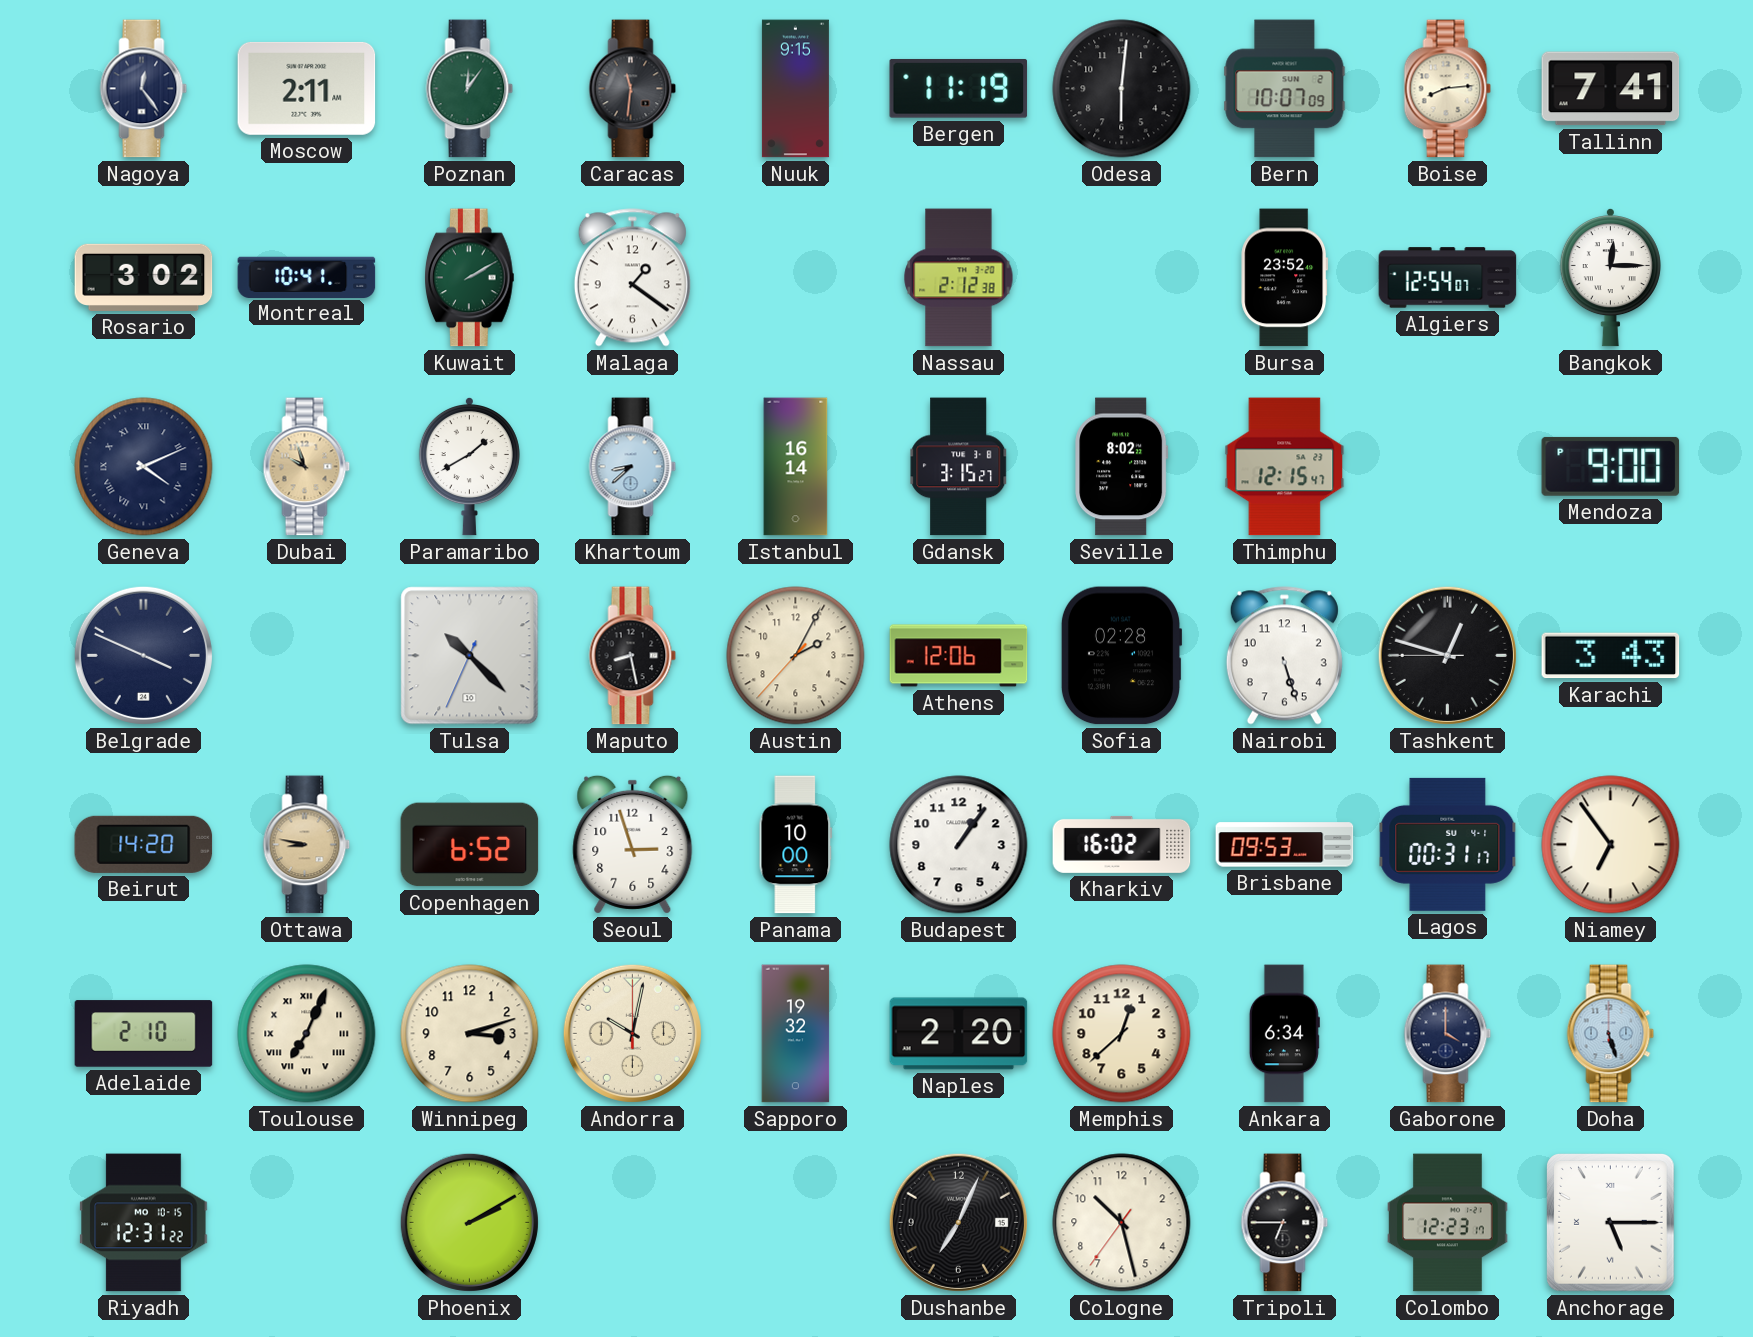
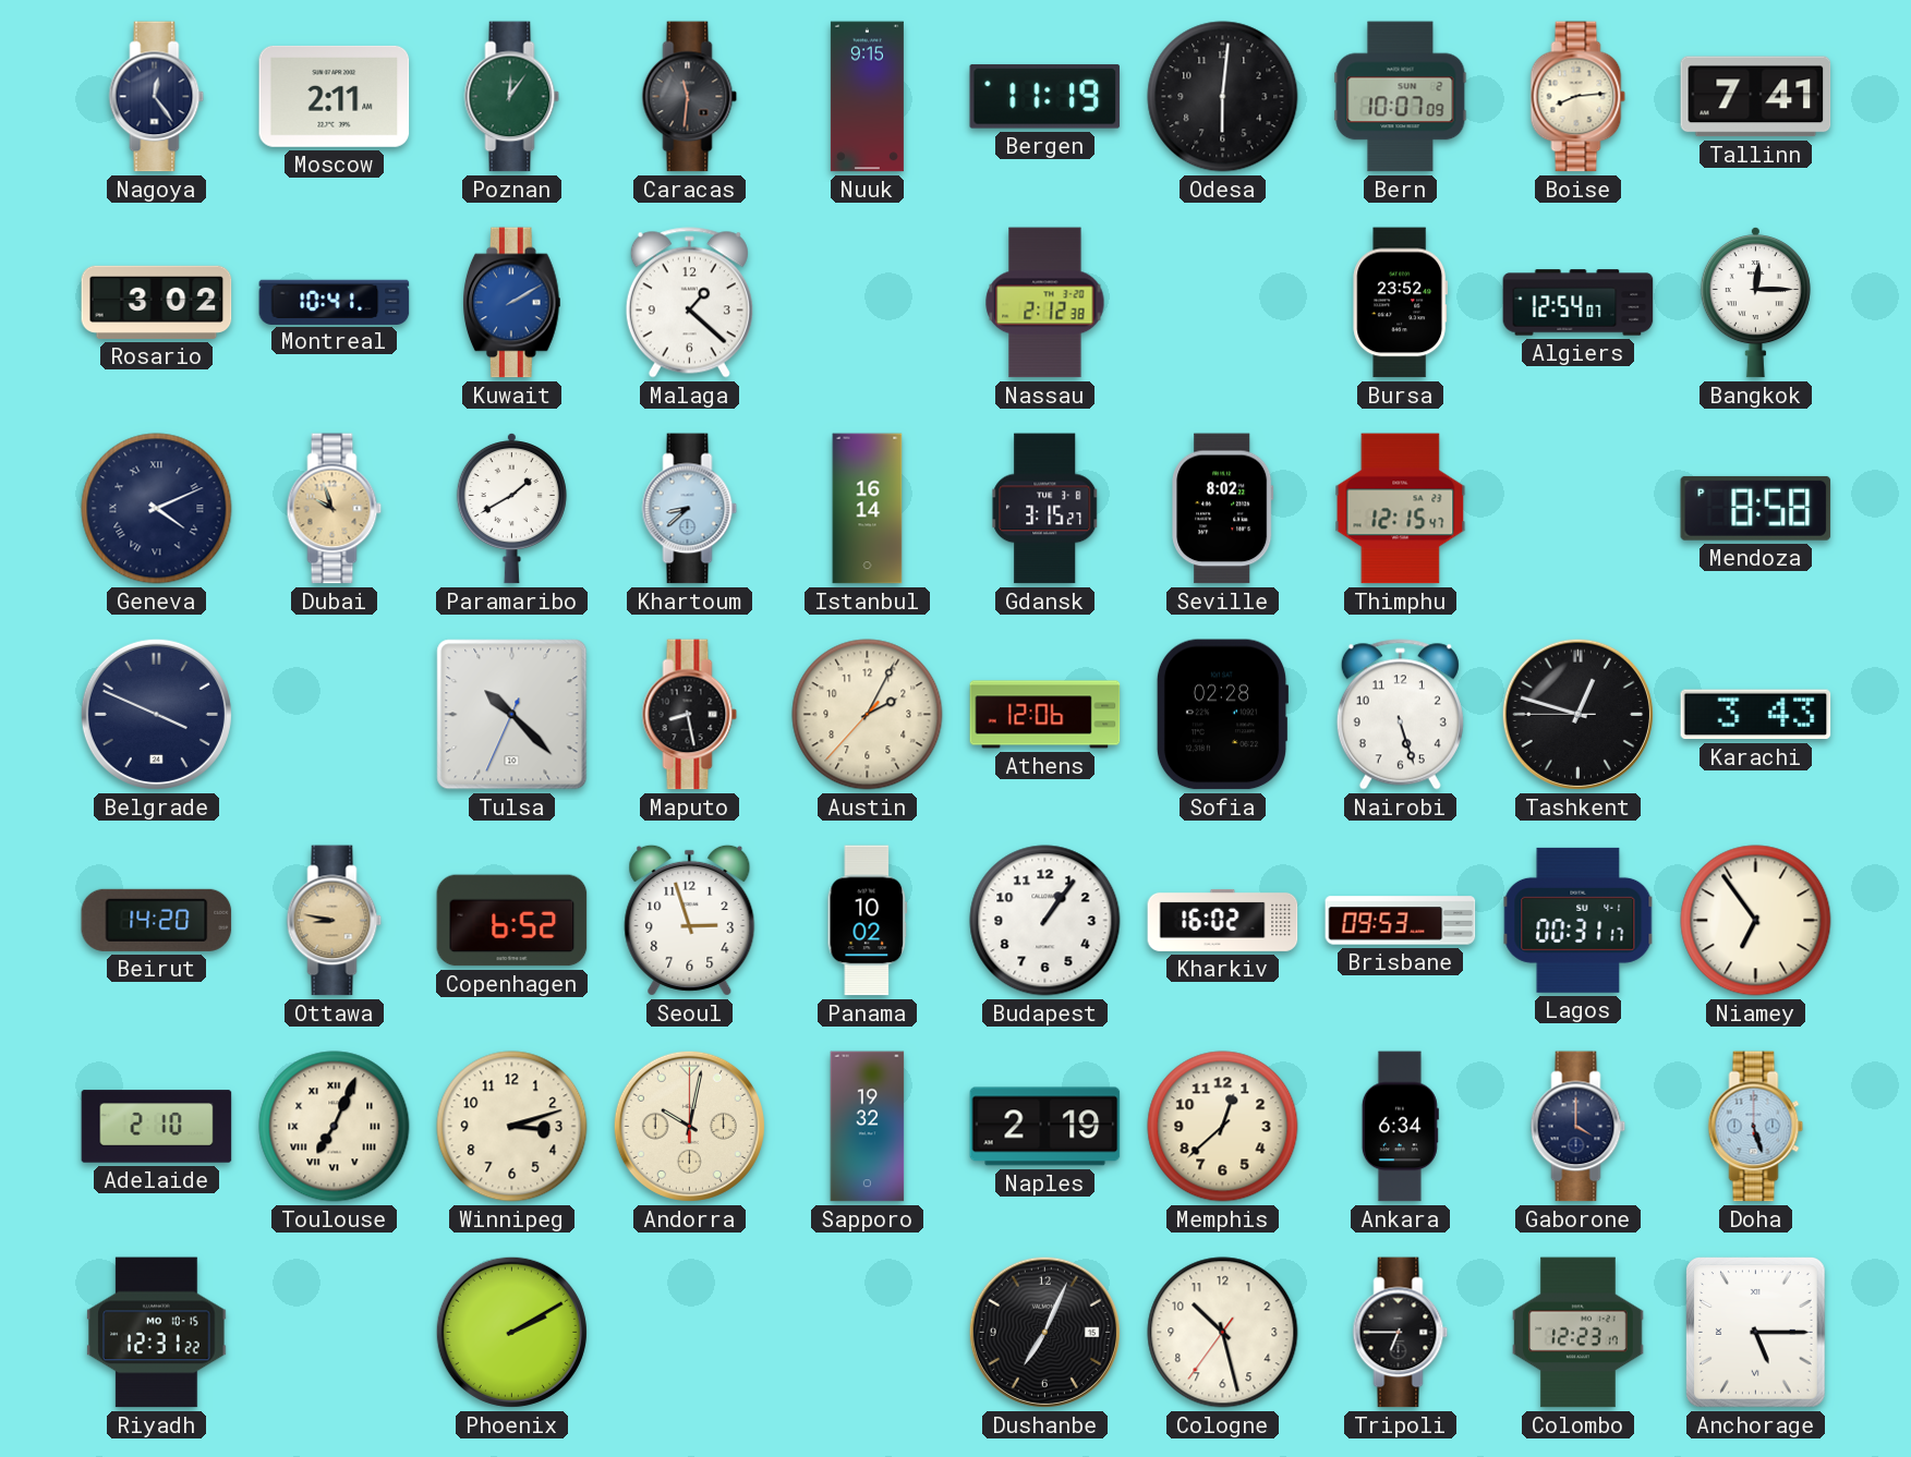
Kuwait dial: green -> blue (512, 303)
Malaga: 1:21 -> 1:22 (689, 303)
Mendoza: 9:00 -> 8:58 (1756, 508)
Panama: 10:00 -> 10:02 (868, 921)
Naples: 2:20 -> 2:19 (1045, 1127)
